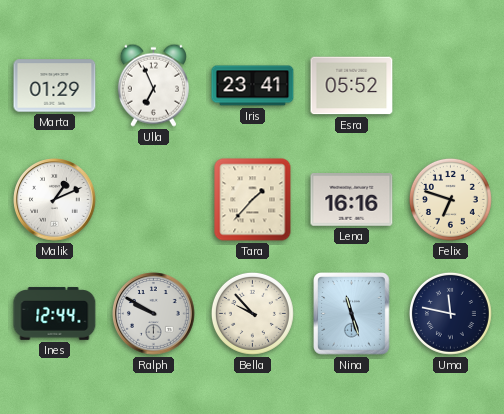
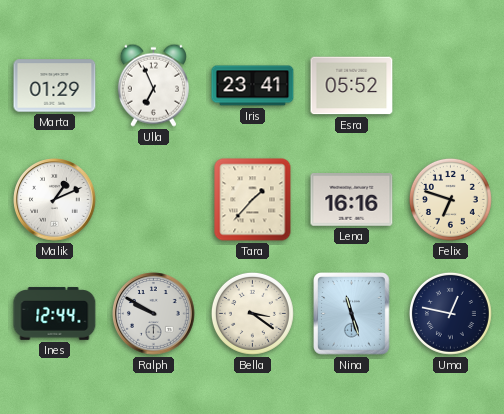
Bella: 9:53 -> 3:21 (252, 313)
Uma: 11:47 -> 12:47 (450, 313)
